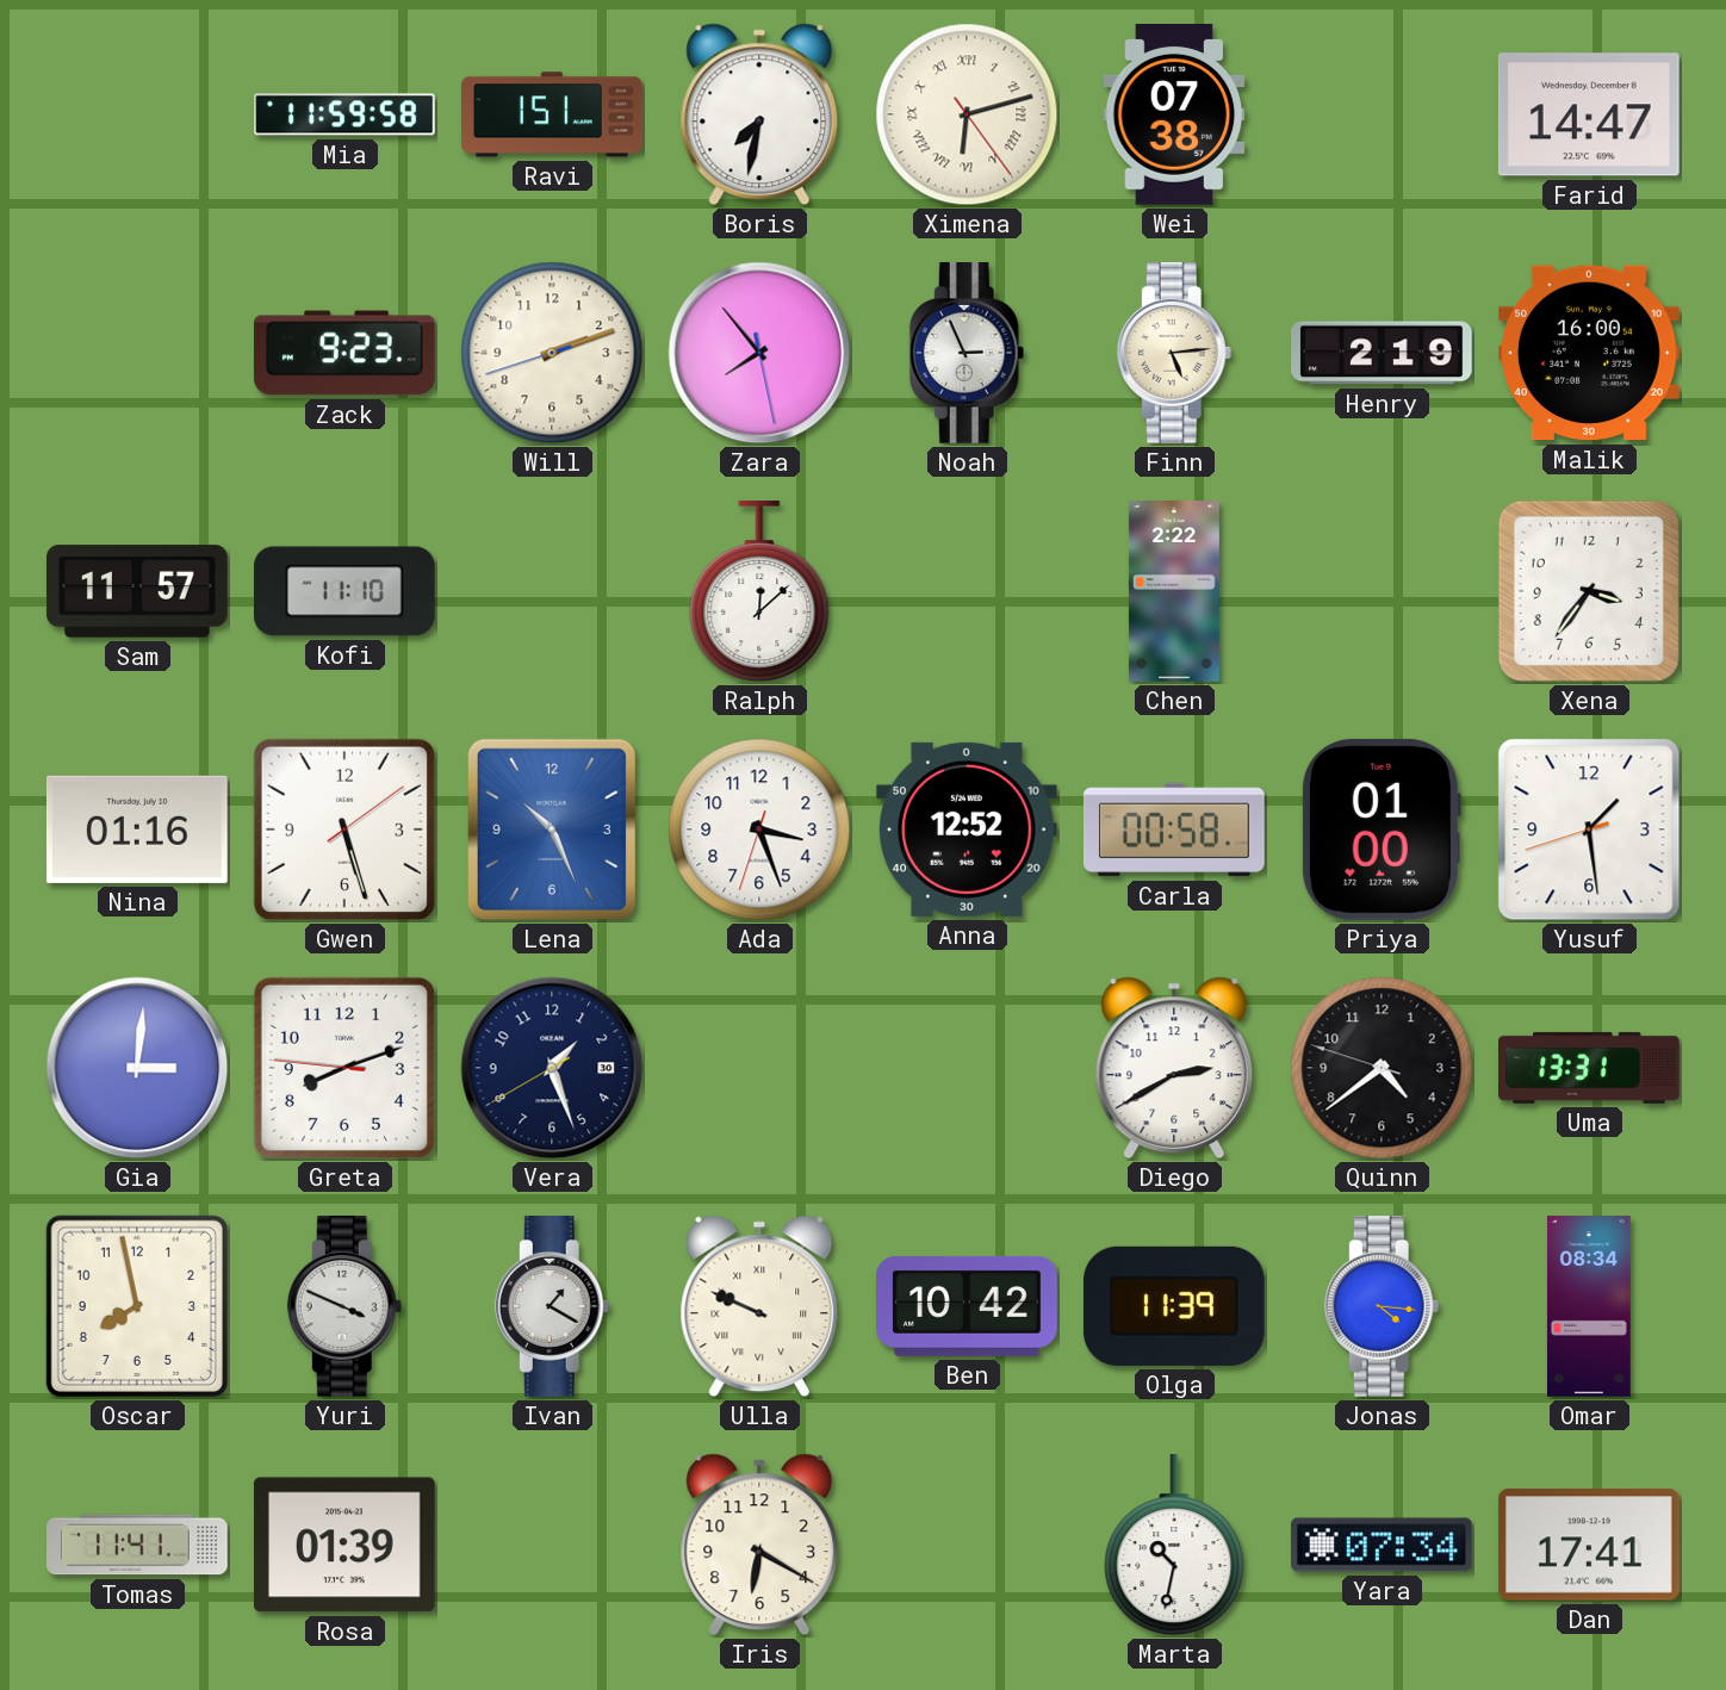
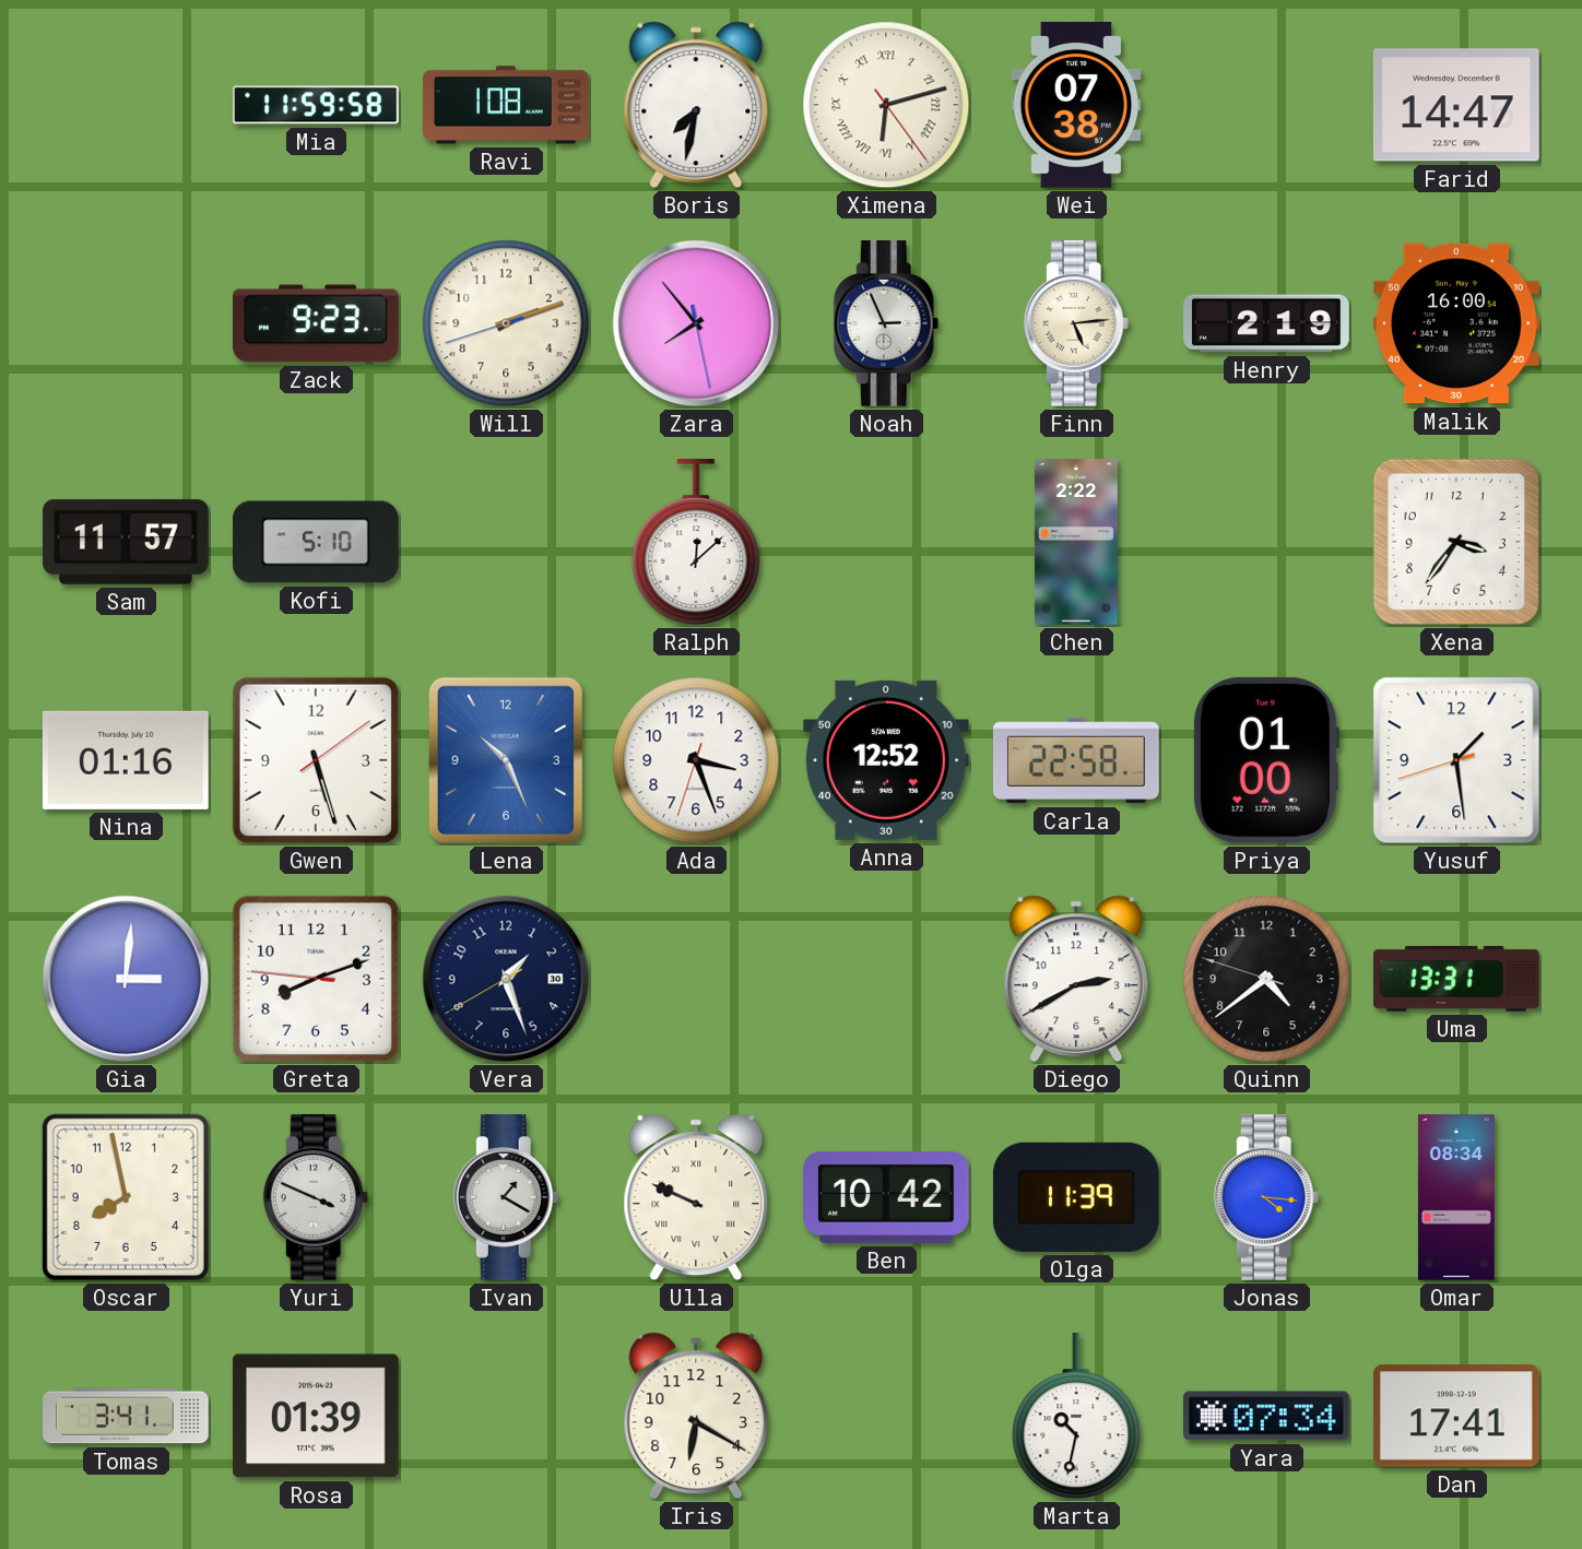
Ravi: 1:51 -> 1:08 (507, 105)
Kofi: 11:10 -> 5:10 (317, 542)
Carla: 00:58 -> 22:58 (1076, 760)
Tomas: 11:41 -> 3:41 (127, 1416)
